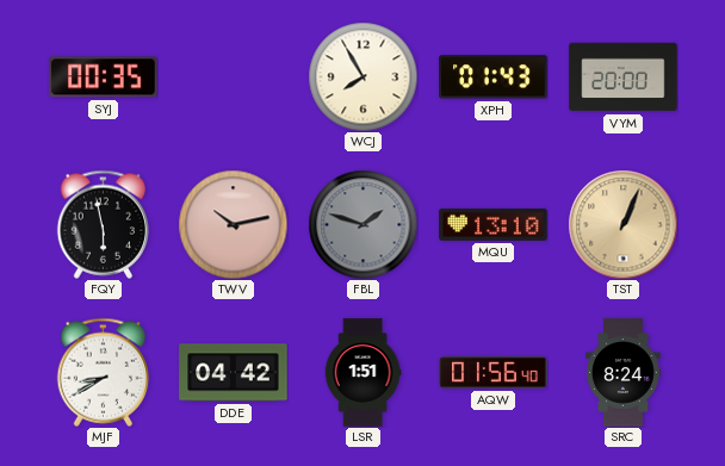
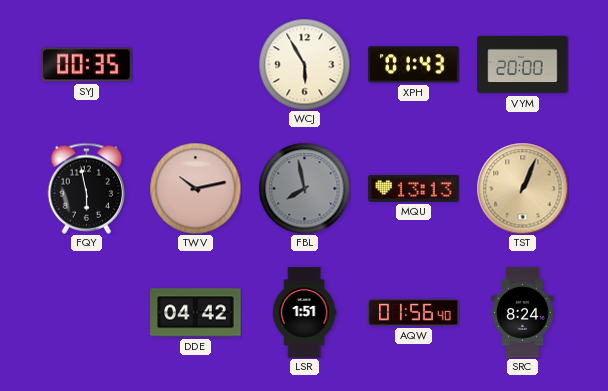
WCJ: 7:55 -> 5:55 (304, 64)
FBL: 1:48 -> 7:58 (304, 188)
MQU: 13:10 -> 13:13 (414, 188)
MJF: 8:40 -> none (104, 372)
